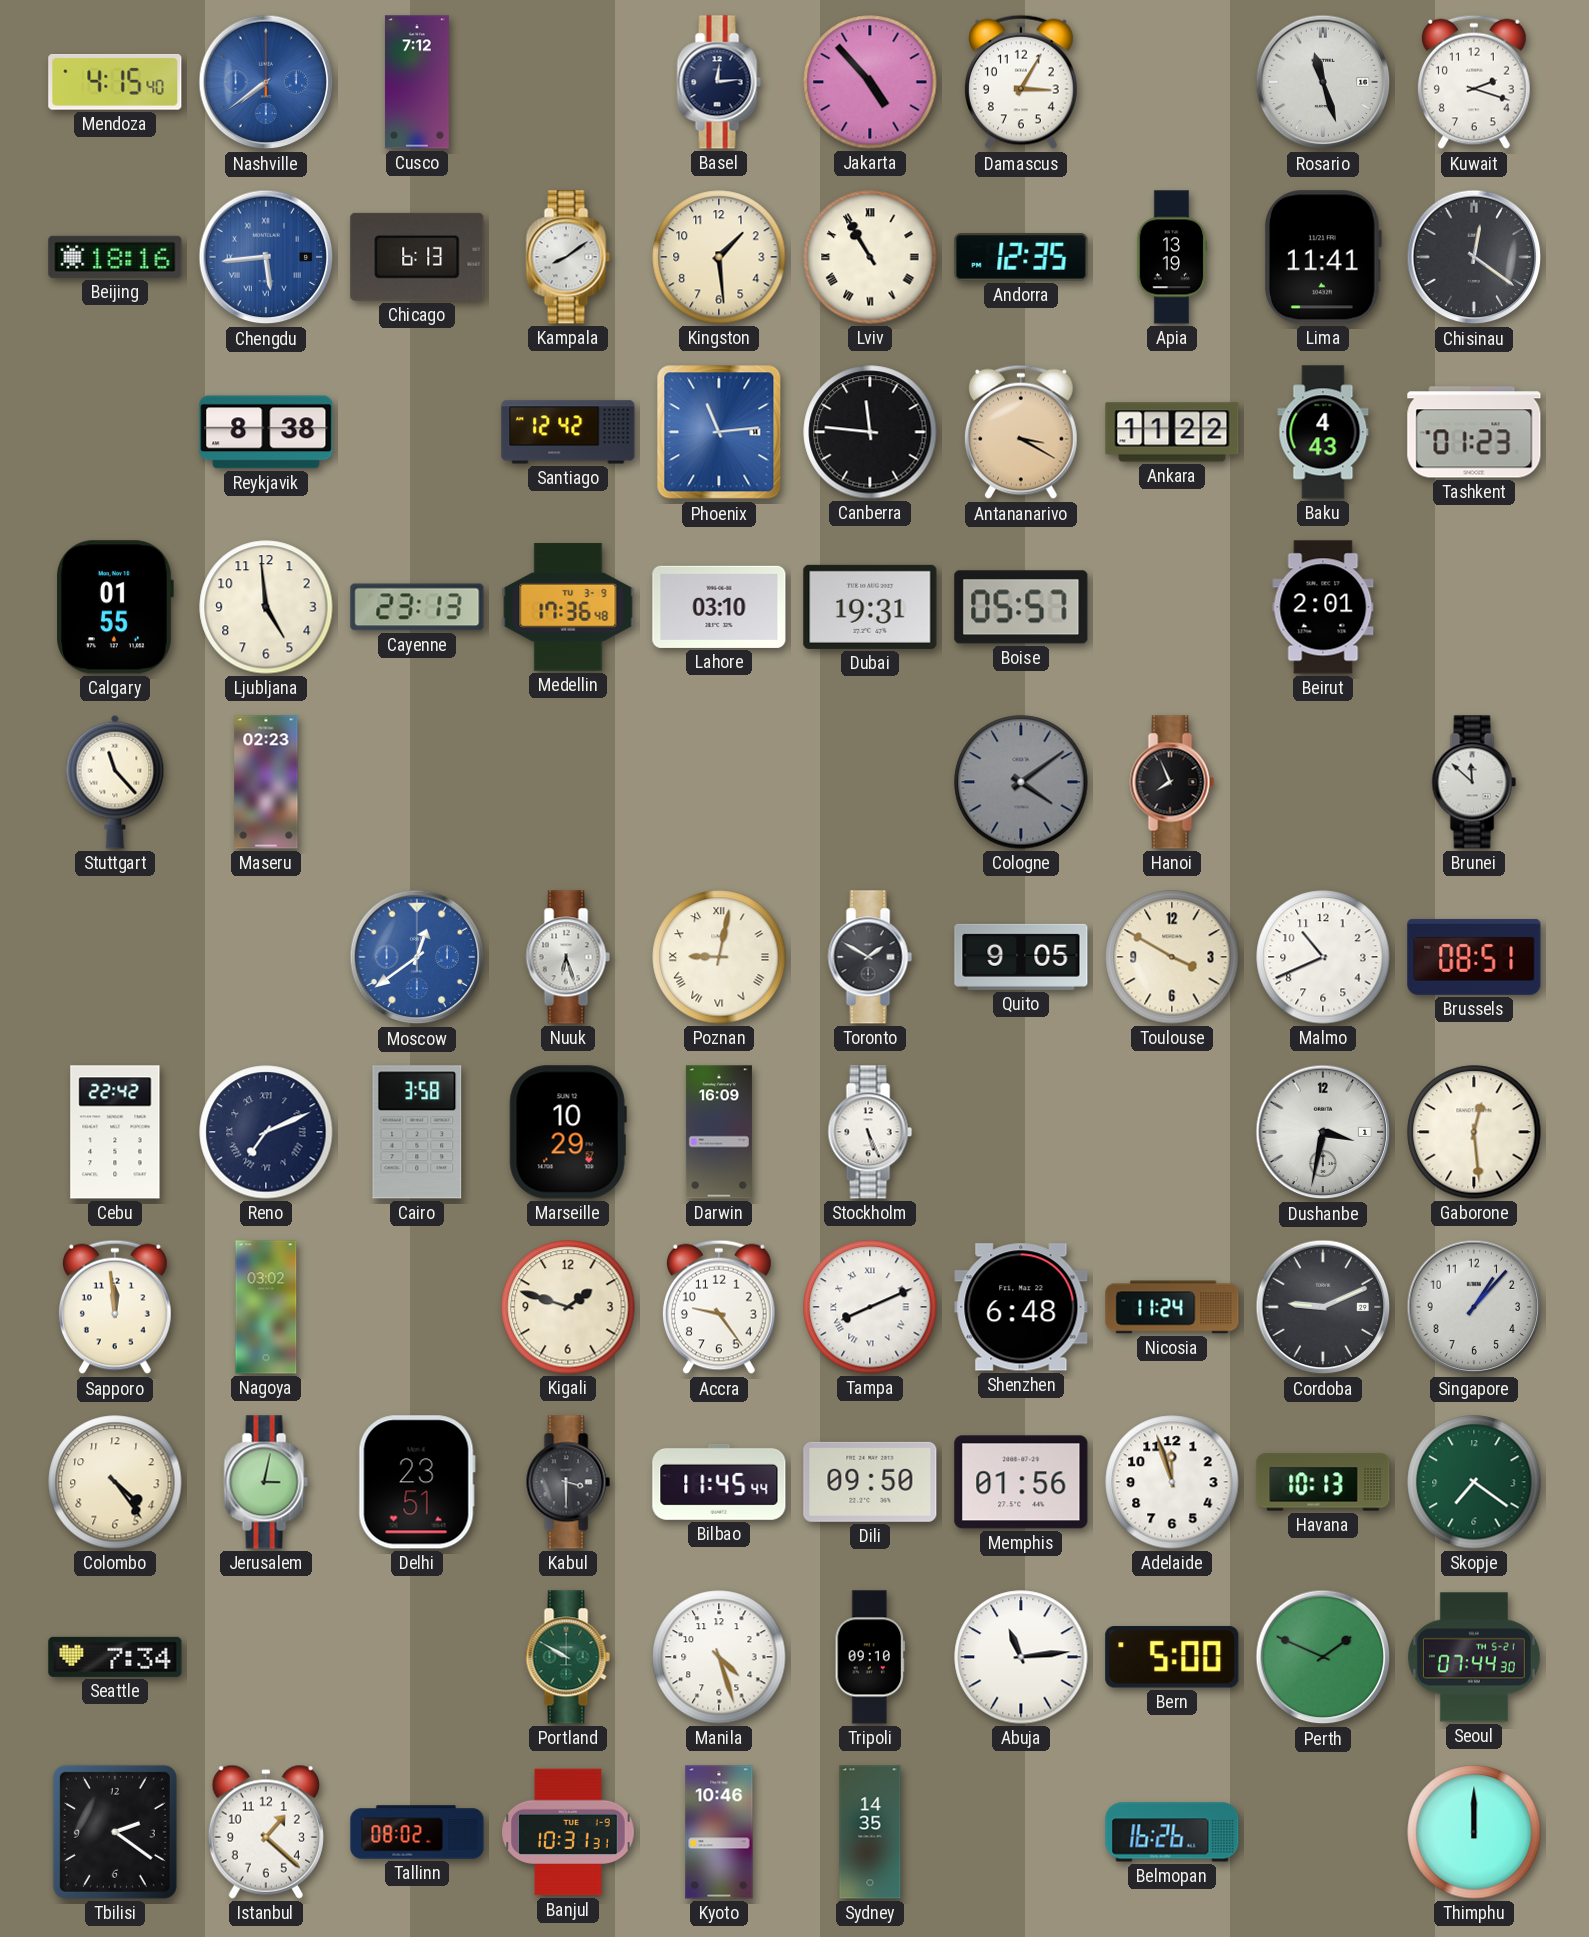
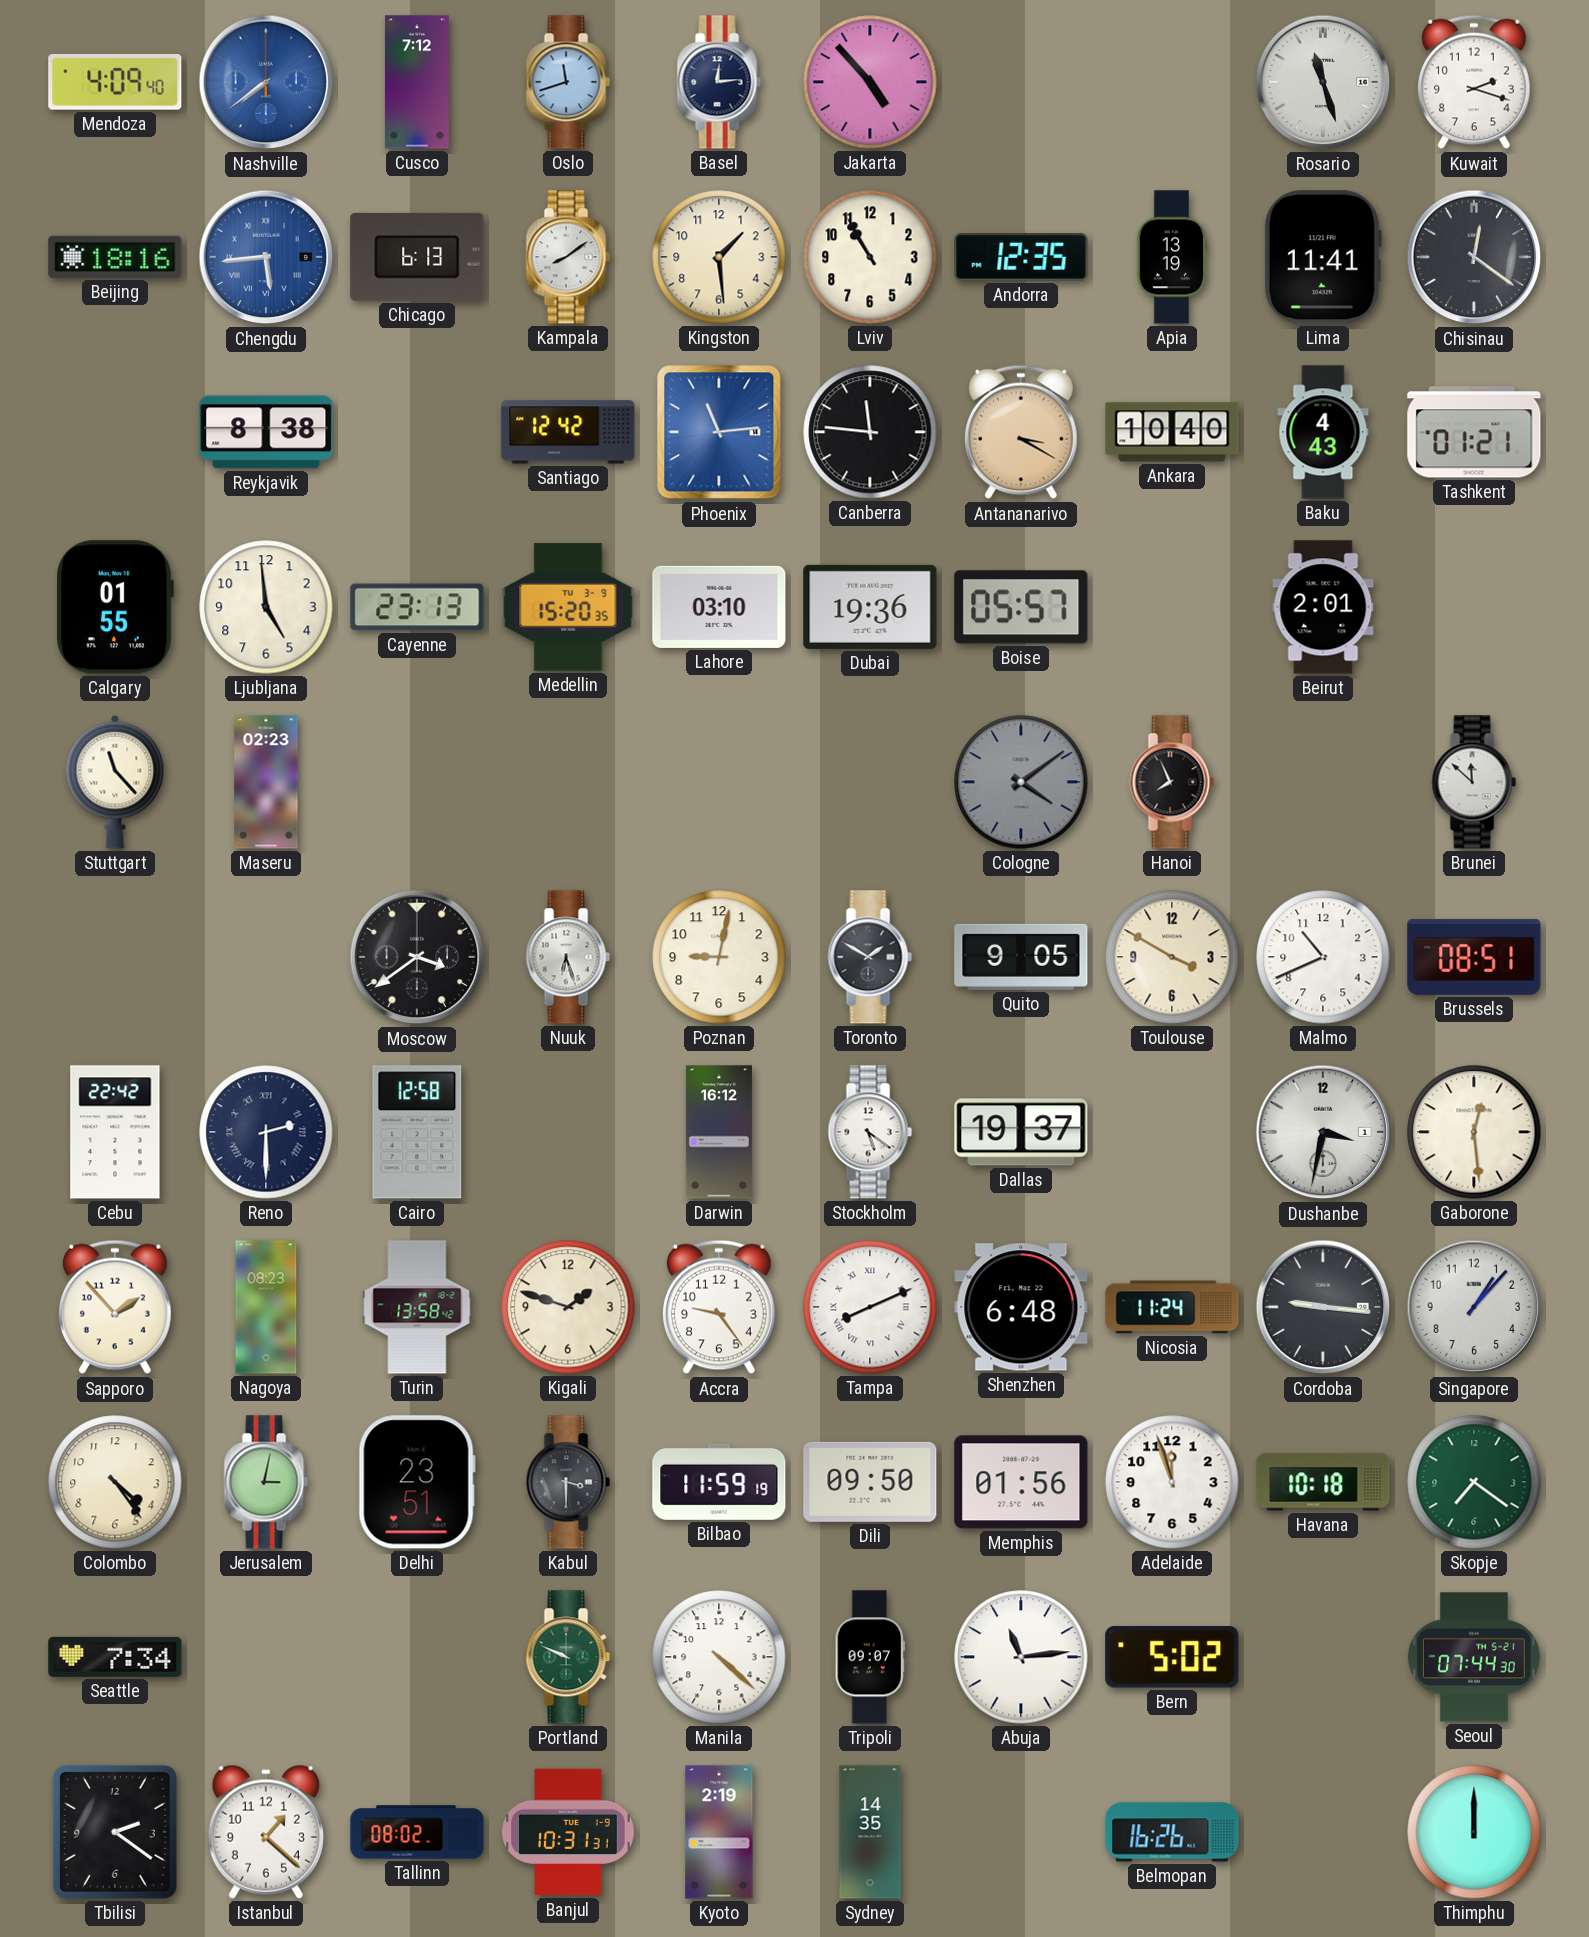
Mendoza: 4:15 -> 4:09 (115, 82)
Oslo: none -> 11:42 (568, 82)
Damascus: 3:05 -> none (1021, 82)
Lviv numerals: Roman -> Arabic (870, 257)
Ankara: 11:22 -> 10:40 (1172, 432)
Tashkent: 01:23 -> 01:21 (1474, 432)
Medellin: 17:36 -> 15:20 (568, 607)
Dubai: 19:31 -> 19:36 (870, 607)
Moscow: 12:39 -> 3:39 (417, 957)
Moscow dial: blue -> black (417, 957)
Poznan numerals: Roman -> Arabic (719, 957)
Reno: 7:11 -> 2:30 (266, 1132)
Cairo: 3:58 -> 12:58 (417, 1132)
Marseille: 10:29 -> none (568, 1132)
Darwin: 16:09 -> 16:12 (719, 1132)
Stockholm: 5:26 -> 5:21 (870, 1132)
Dallas: none -> 19:37 (1021, 1132)
Sapporo: 11:59 -> 1:53 (115, 1307)
Nagoya: 03:02 -> 08:23 (266, 1307)
Turin: none -> 13:58 (417, 1307)
Cordoba: 9:11 -> 9:16 (1323, 1307)
Bilbao: 11:45 -> 11:59 (719, 1482)
Havana: 10:13 -> 10:18 (1323, 1482)
Portland: 9:50 -> 9:49 (568, 1657)
Manila: 4:27 -> 4:22 (719, 1657)
Tripoli: 09:10 -> 09:07 (870, 1657)
Bern: 5:00 -> 5:02 (1172, 1657)
Perth: 1:49 -> none (1323, 1657)
Kyoto: 10:46 -> 2:19 (719, 1832)
